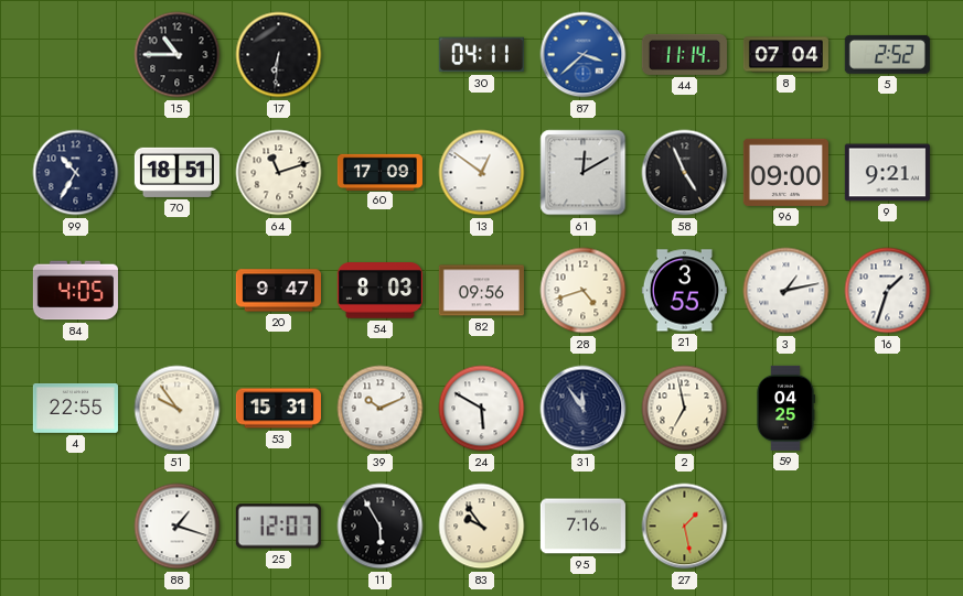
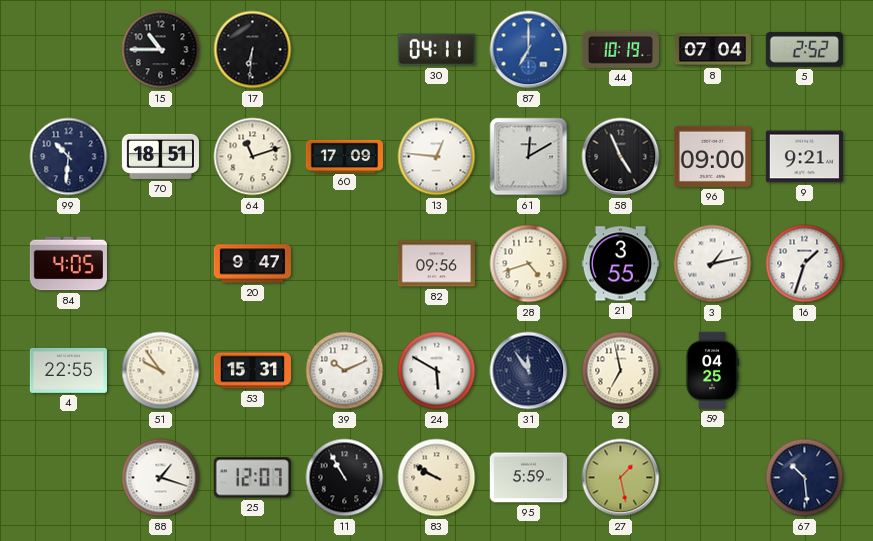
87: 3:38 -> 7:00 (529, 50)
44: 11:14 -> 10:19 (620, 49)
99: 10:35 -> 10:31 (69, 157)
13: 12:51 -> 12:46 (437, 157)
54: 8:03 -> none (379, 291)
11: 5:55 -> 10:55 (345, 478)
83: 9:54 -> 9:50 (437, 478)
95: 7:16 -> 5:59 (528, 478)
67: none -> 10:29 (805, 478)
